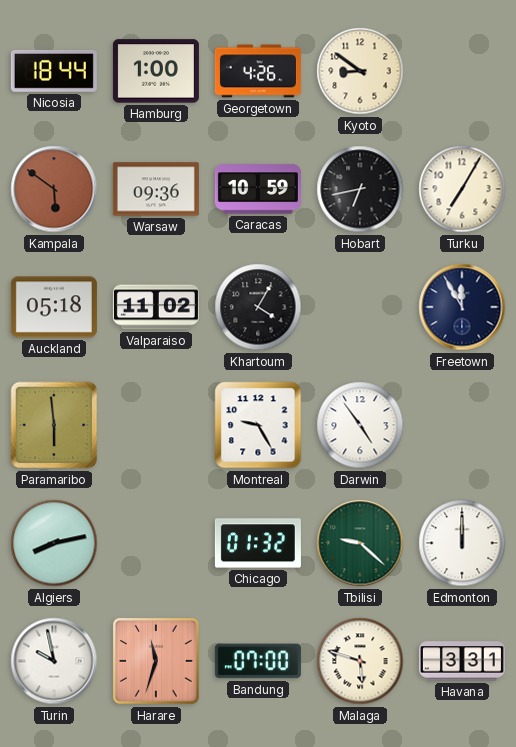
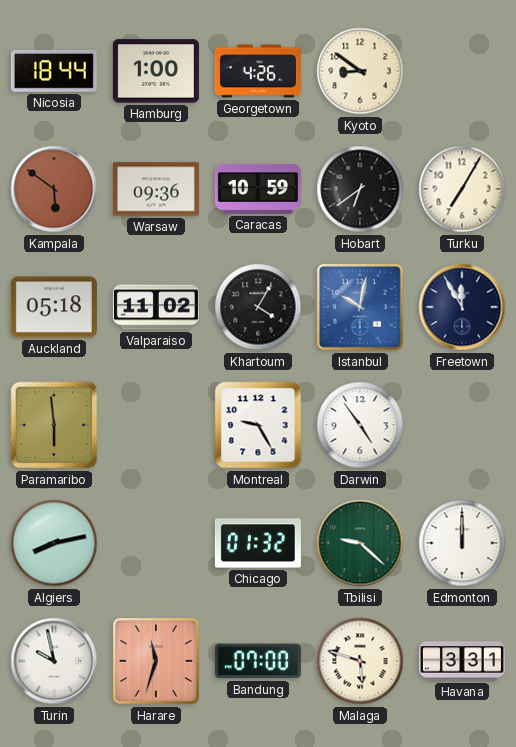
Hobart: 6:43 -> 6:39 (360, 189)
Istanbul: none -> 10:02 (360, 307)
